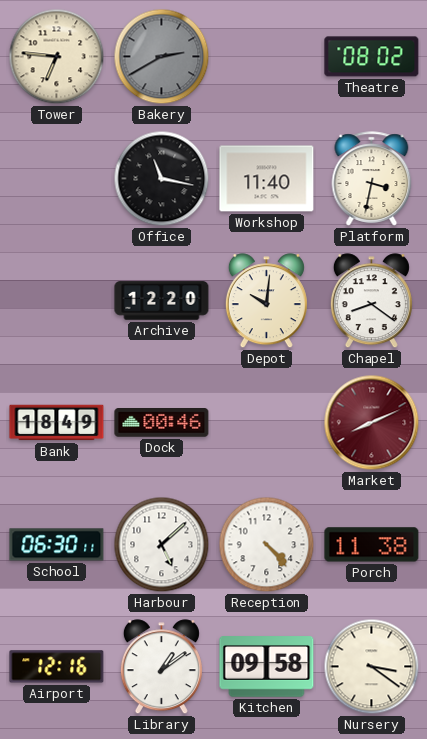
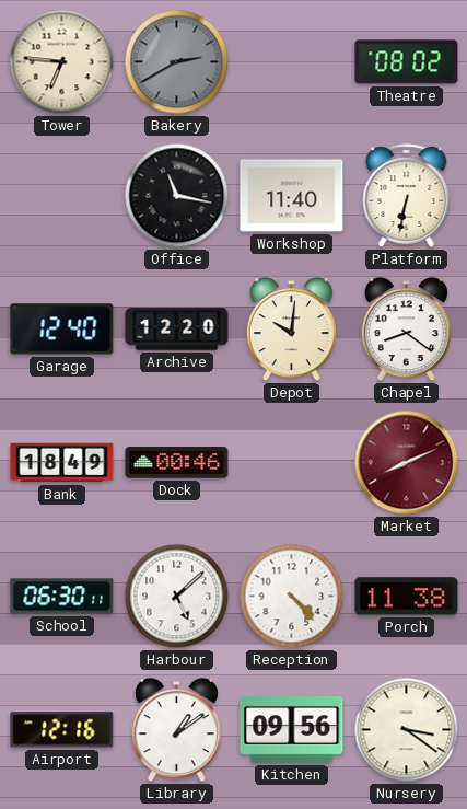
Platform: 3:32 -> 6:32 (407, 196)
Garage: none -> 12:40 (62, 330)
Kitchen: 09:58 -> 09:56 (292, 730)
